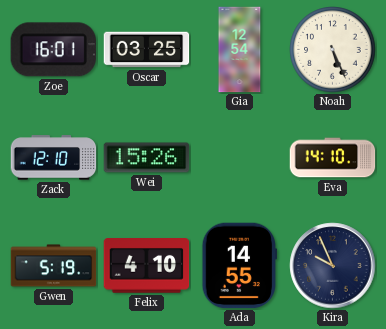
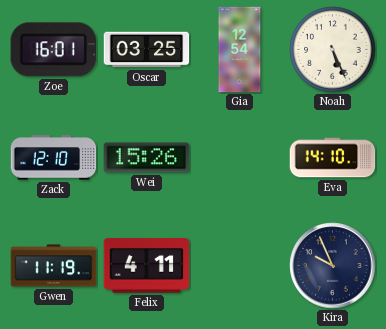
Gwen: 5:19 -> 11:19 (54, 266)
Felix: 4:10 -> 4:11 (147, 266)
Ada: 14:55 -> none (239, 266)
